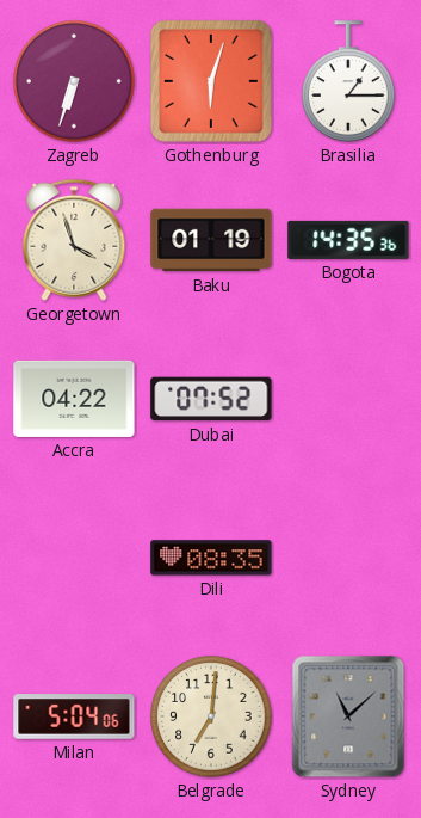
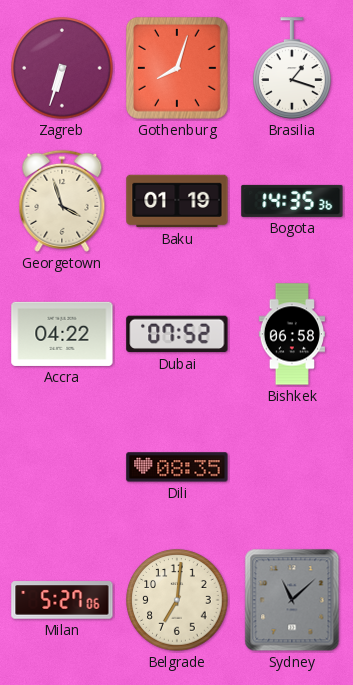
Gothenburg: 6:03 -> 8:03 (177, 68)
Brasilia: 1:15 -> 1:18 (292, 68)
Bishkek: none -> 06:58 (291, 334)
Milan: 5:04 -> 5:27 (62, 600)
